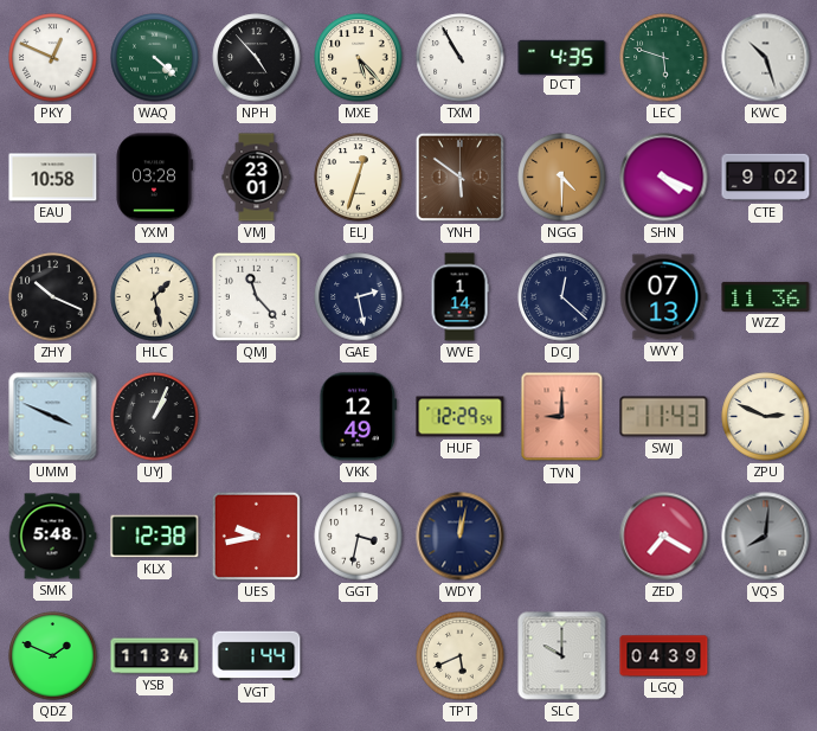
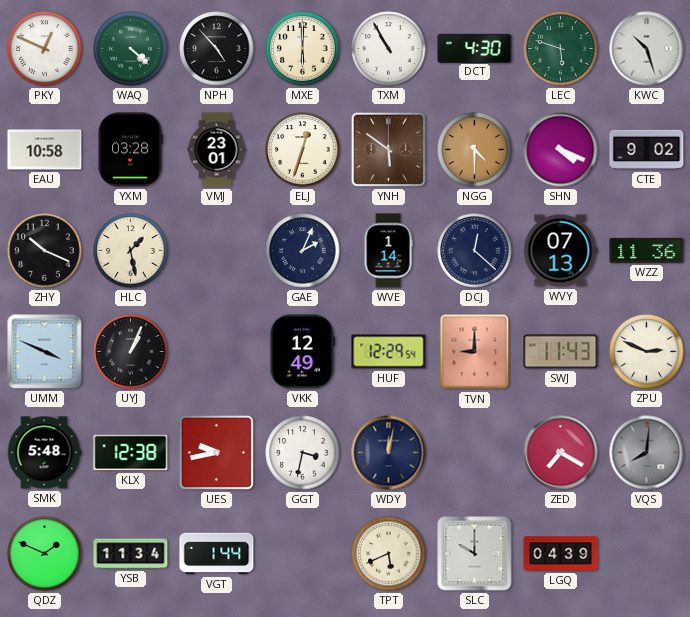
MXE: 5:23 -> 6:00 (303, 49)
DCT: 4:35 -> 4:30 (475, 48)
QMJ: 11:23 -> none (256, 296)
GAE: 2:28 -> 2:04 (303, 251)
